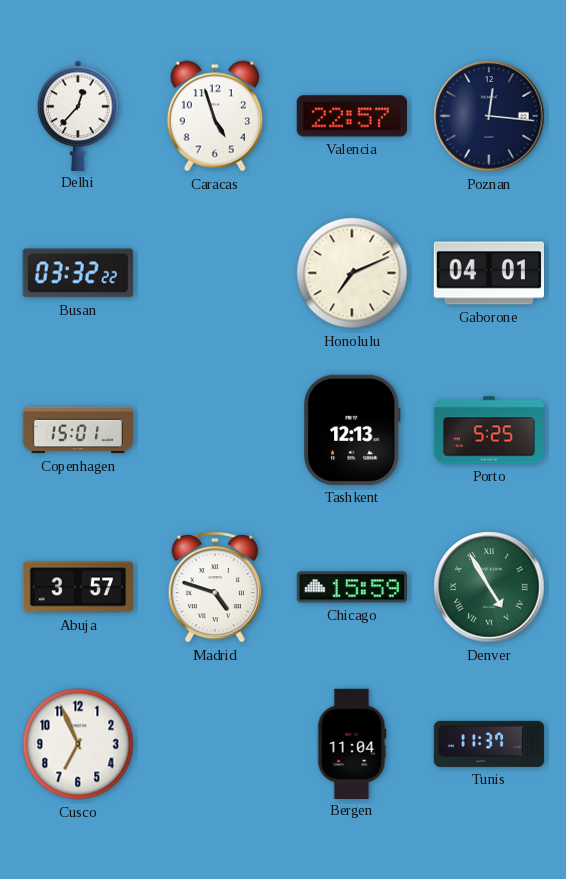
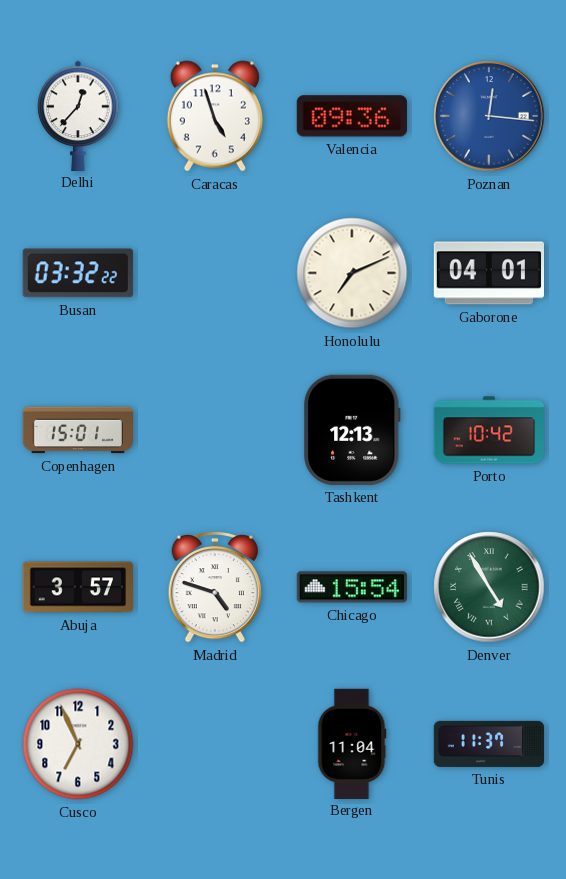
Valencia: 22:57 -> 09:36 (352, 116)
Poznan dial: navy -> blue (489, 116)
Porto: 5:25 -> 10:42 (489, 430)
Chicago: 15:59 -> 15:54 (352, 587)
